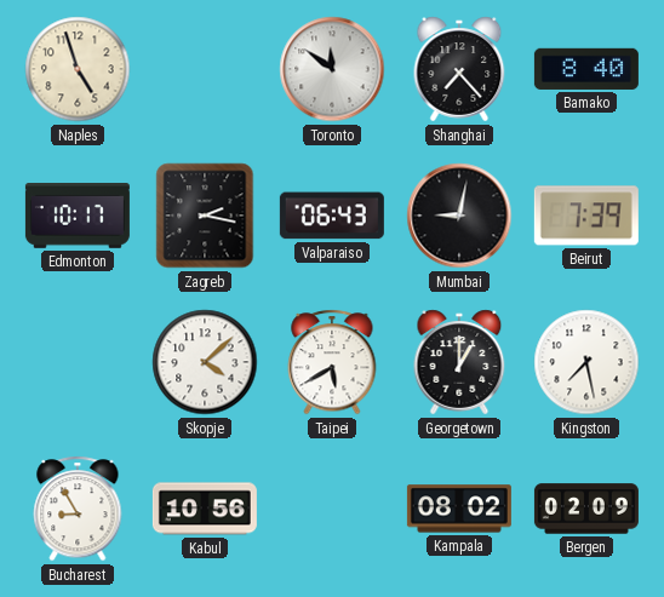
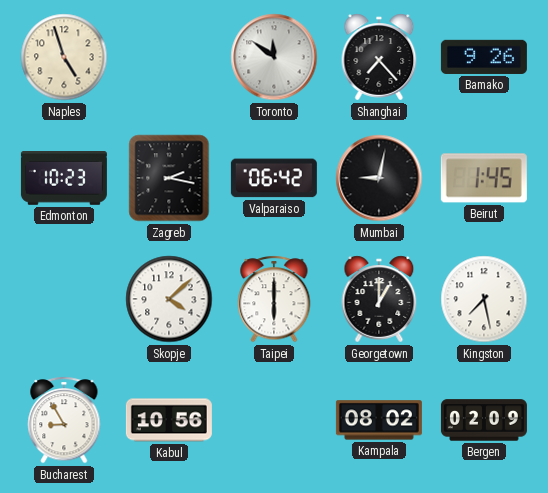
Bamako: 8:40 -> 9:26 (484, 57)
Edmonton: 10:17 -> 10:23 (64, 179)
Valparaiso: 06:43 -> 06:42 (274, 178)
Beirut: 7:39 -> 1:45 (484, 178)
Taipei: 5:40 -> 6:00 (274, 299)
